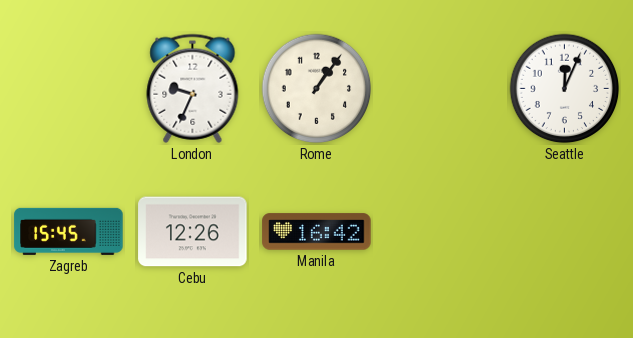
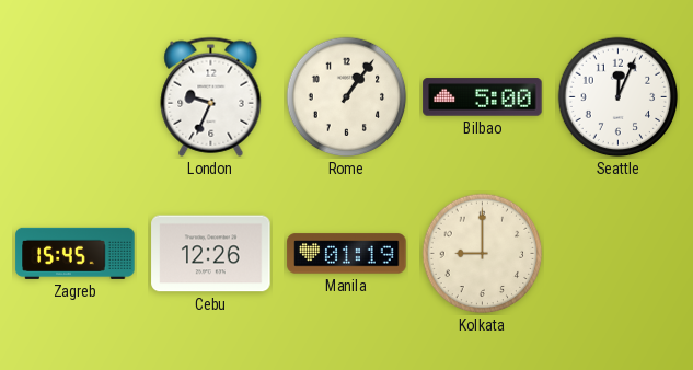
Bilbao: none -> 5:00 (483, 97)
Manila: 16:42 -> 01:19 (347, 254)
Kolkata: none -> 9:00 (483, 254)
